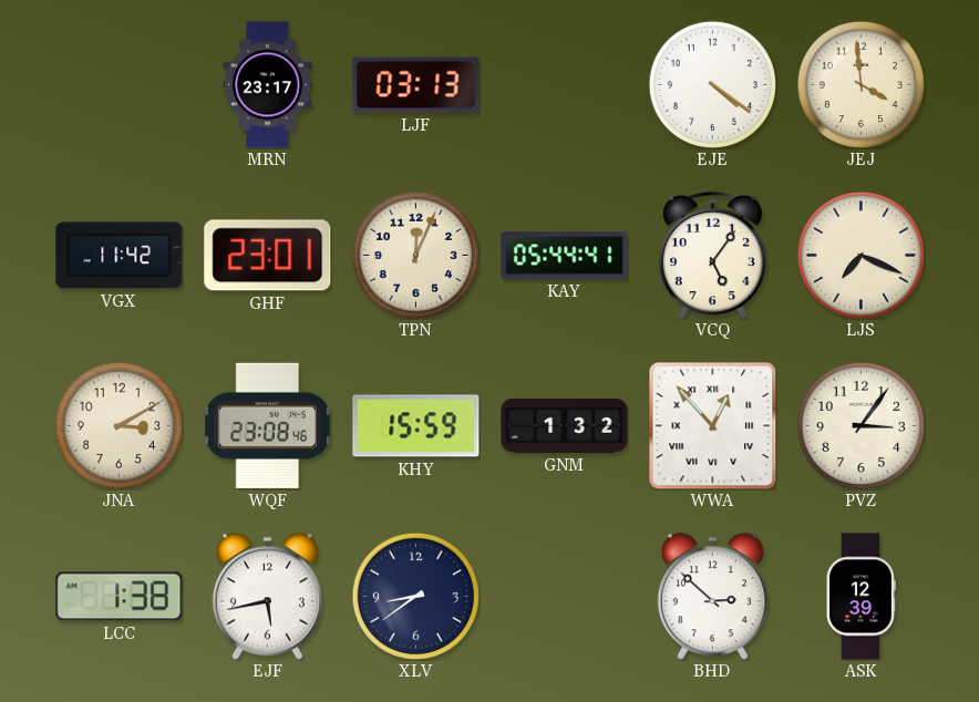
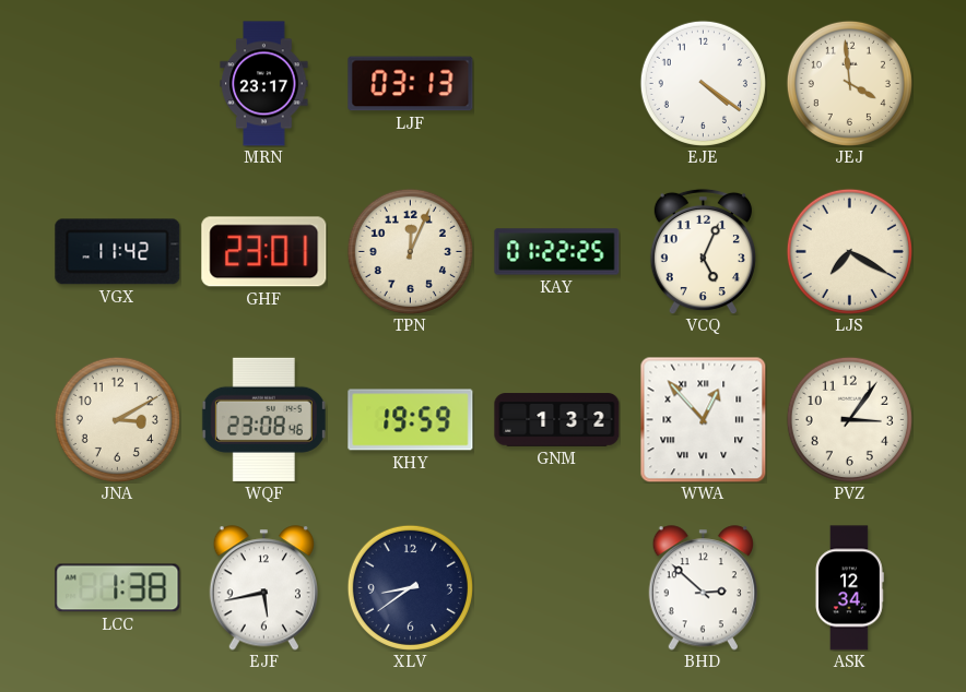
KAY: 05:44 -> 01:22 (557, 252)
VCQ: 5:06 -> 5:04 (703, 251)
LJS: 7:19 -> 7:20 (849, 251)
KHY: 15:59 -> 19:59 (411, 420)
ASK: 12:39 -> 12:34 (849, 588)
